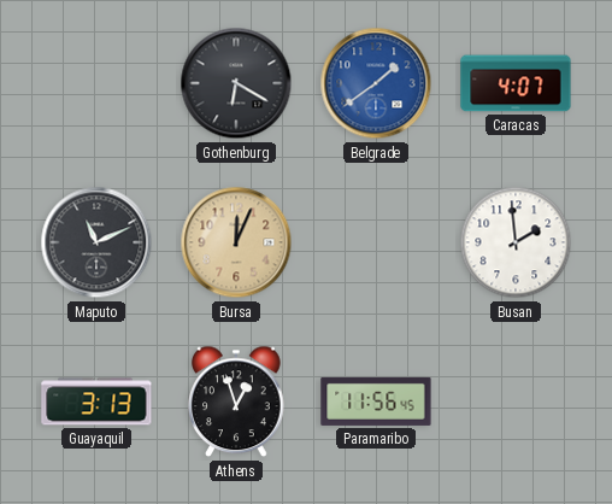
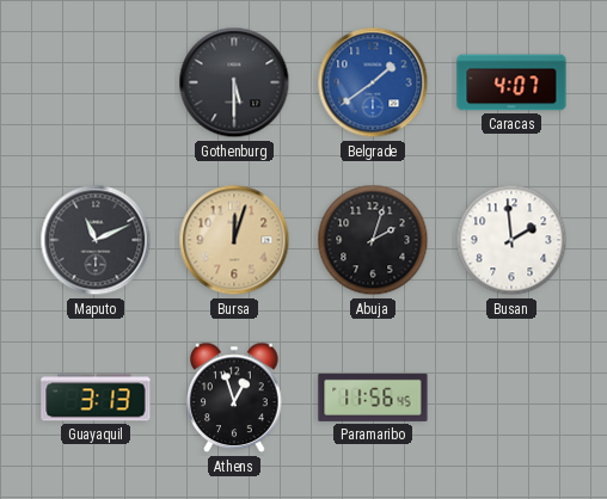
Gothenburg: 6:20 -> 5:30 (234, 82)
Bursa: 12:04 -> 12:03 (234, 240)
Abuja: none -> 2:03 (373, 240)
